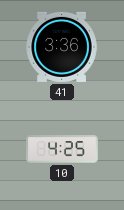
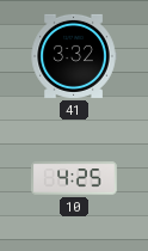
41: 3:36 -> 3:32 (74, 56)
